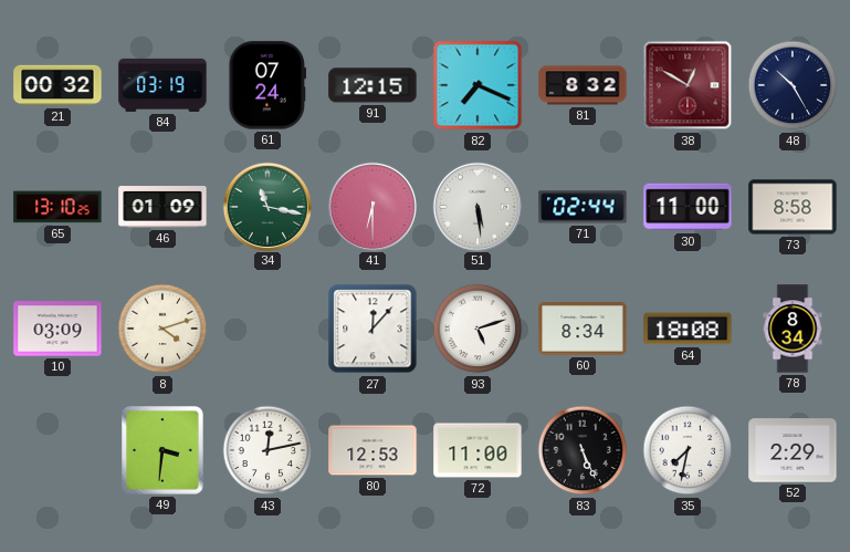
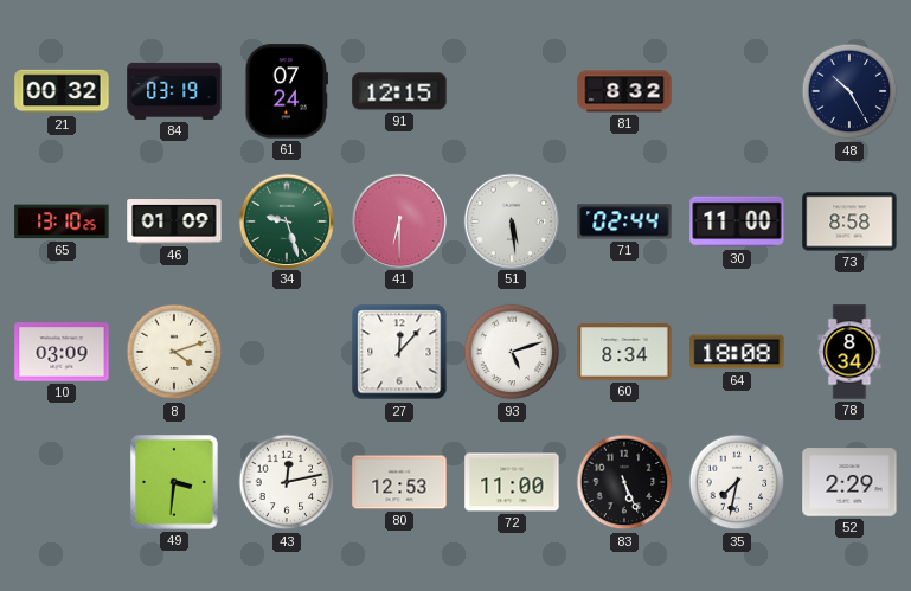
82: 7:19 -> none (478, 85)
38: 12:50 -> none (688, 85)
34: 11:17 -> 9:27 (287, 220)
